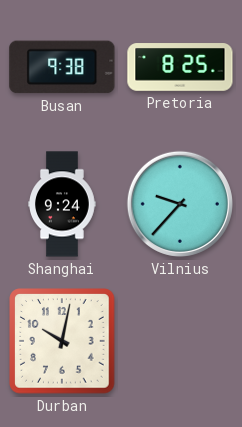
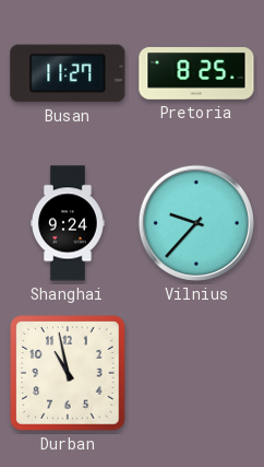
Busan: 9:38 -> 11:27 (68, 73)
Durban: 10:02 -> 10:58 (68, 373)
